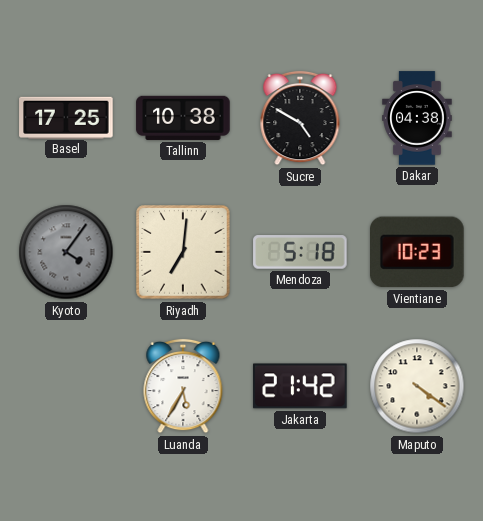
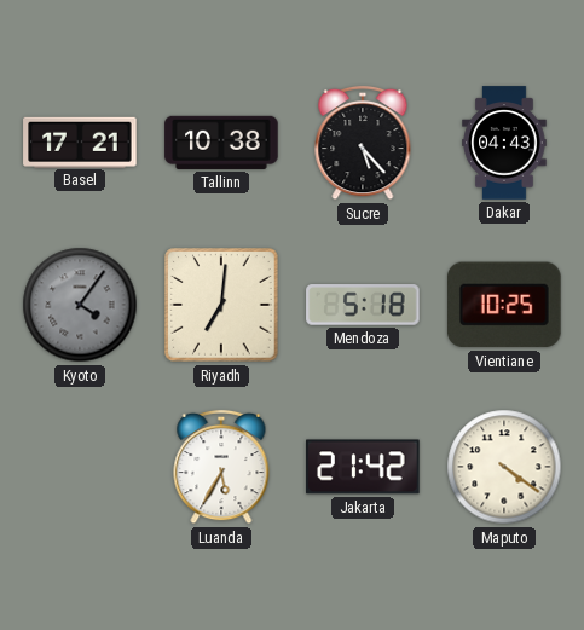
Basel: 17:25 -> 17:21 (80, 141)
Sucre: 4:50 -> 5:23 (363, 143)
Dakar: 04:38 -> 04:43 (504, 143)
Vientiane: 10:23 -> 10:25 (505, 305)
